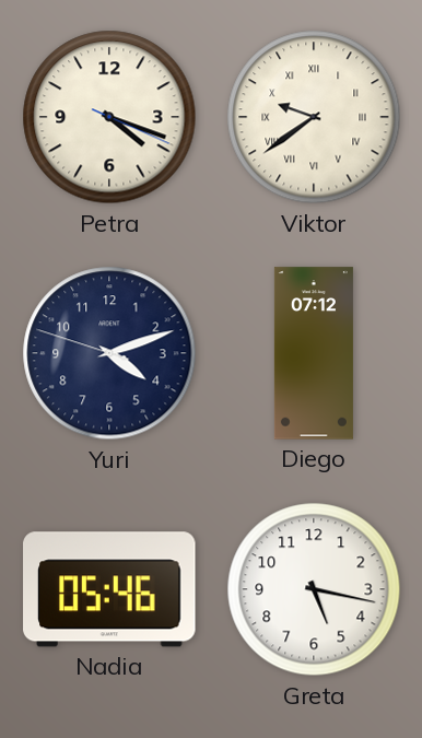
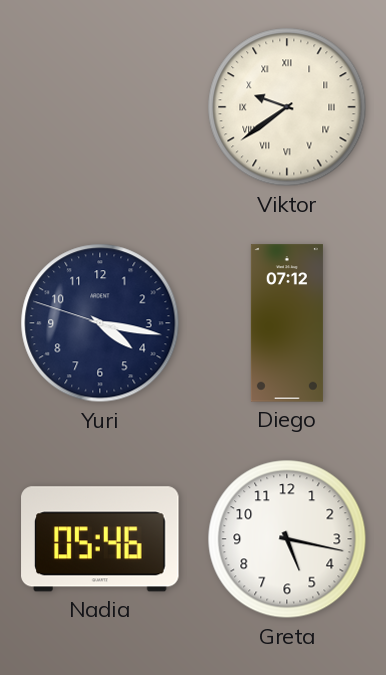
Petra: 4:18 -> none (109, 117)
Yuri: 4:11 -> 4:16 (100, 323)
